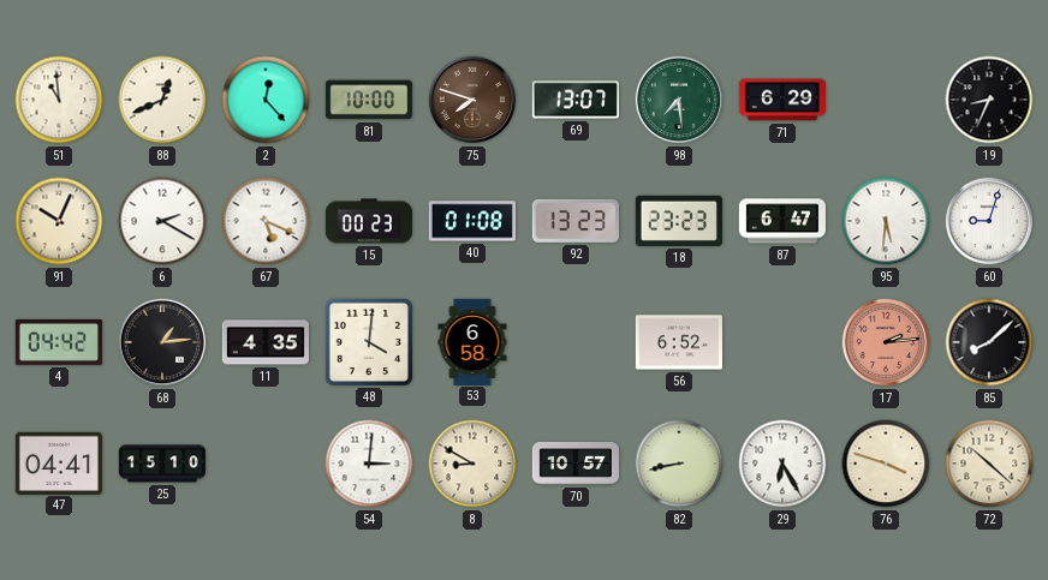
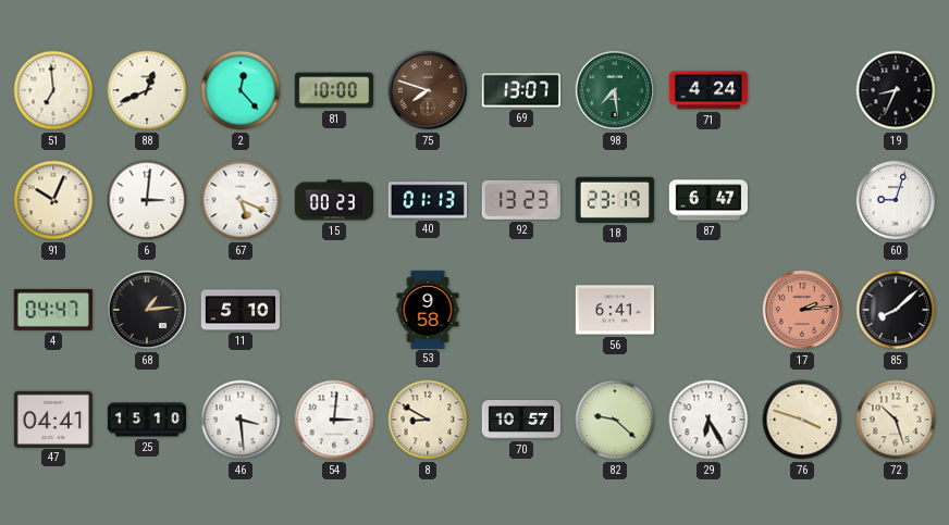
51: 10:59 -> 6:59 (53, 90)
71: 6:29 -> 4:24 (707, 90)
6: 2:20 -> 3:01 (147, 200)
40: 01:08 -> 01:13 (427, 200)
18: 23:23 -> 23:19 (615, 200)
95: 5:31 -> none (886, 221)
4: 04:42 -> 04:47 (53, 310)
11: 4:35 -> 5:10 (239, 310)
48: 4:01 -> none (369, 342)
53: 6:58 -> 9:58 (428, 309)
56: 6:52 -> 6:41 (614, 310)
46: none -> 3:29 (241, 420)
82: 8:43 -> 9:22 (615, 420)
72: 10:22 -> 10:27 (896, 420)
